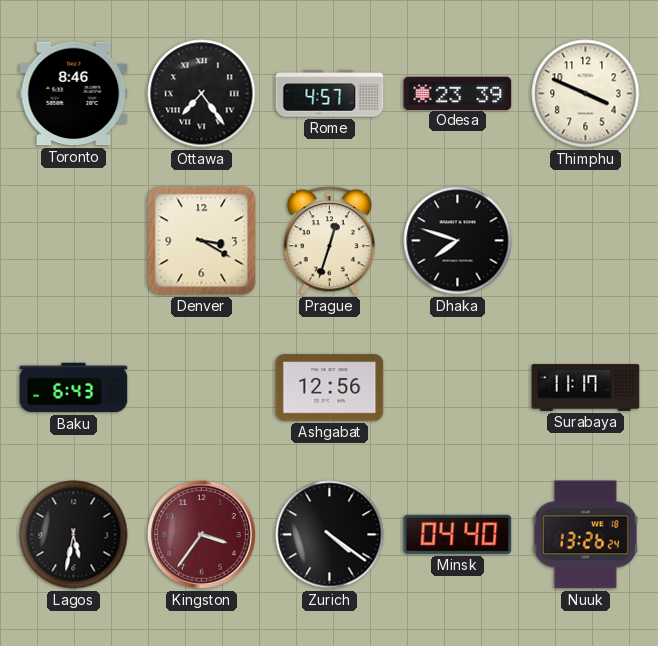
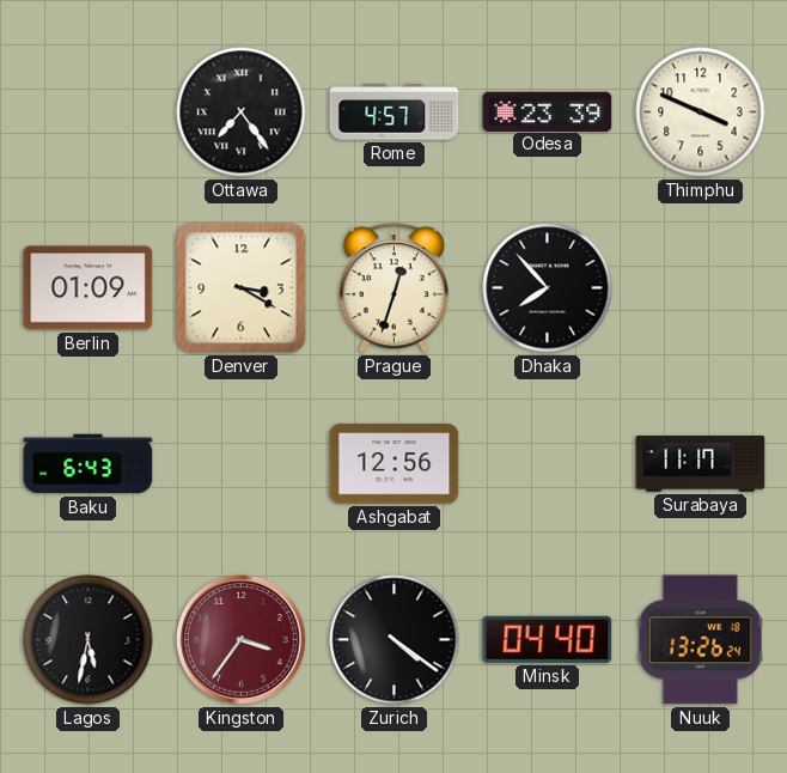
Toronto: 8:46 -> none (74, 94)
Berlin: none -> 01:09 (89, 288)
Dhaka: 7:48 -> 7:53 (548, 288)
